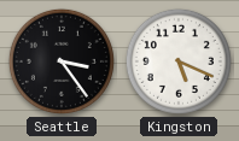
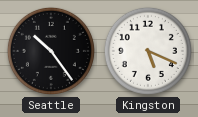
Seattle: 3:24 -> 10:24 (51, 51)
